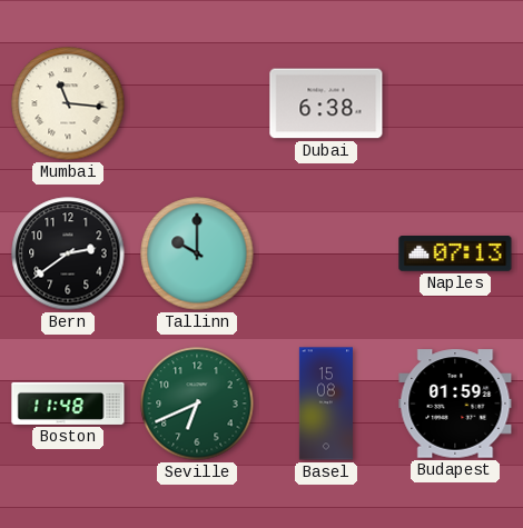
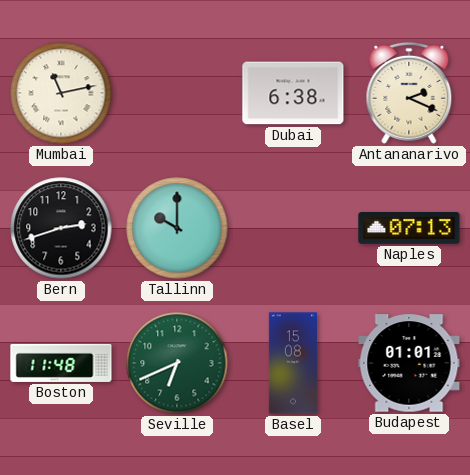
Mumbai: 11:16 -> 11:13 (61, 93)
Antananarivo: none -> 2:19 (409, 93)
Bern: 2:39 -> 2:42 (61, 228)
Budapest: 01:59 -> 01:01 (409, 363)
